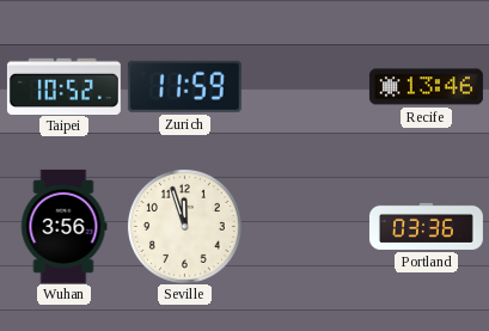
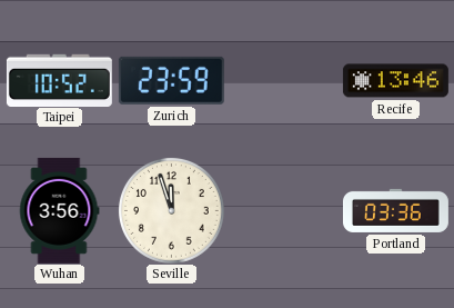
Zurich: 11:59 -> 23:59 (171, 80)
